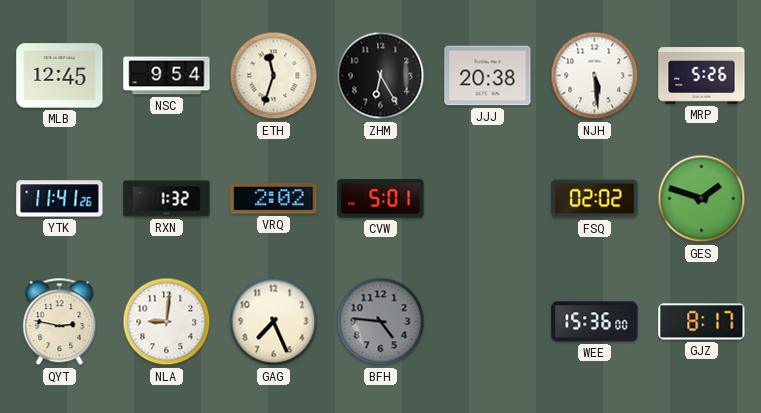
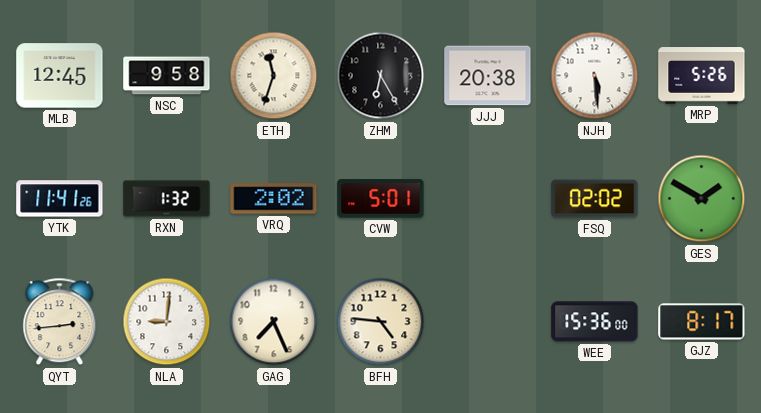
NSC: 9:54 -> 9:58 (167, 76)
GES: 1:48 -> 1:50 (702, 199)
QYT: 2:47 -> 2:44 (60, 322)
BFH dial: grey -> cream (381, 322)
